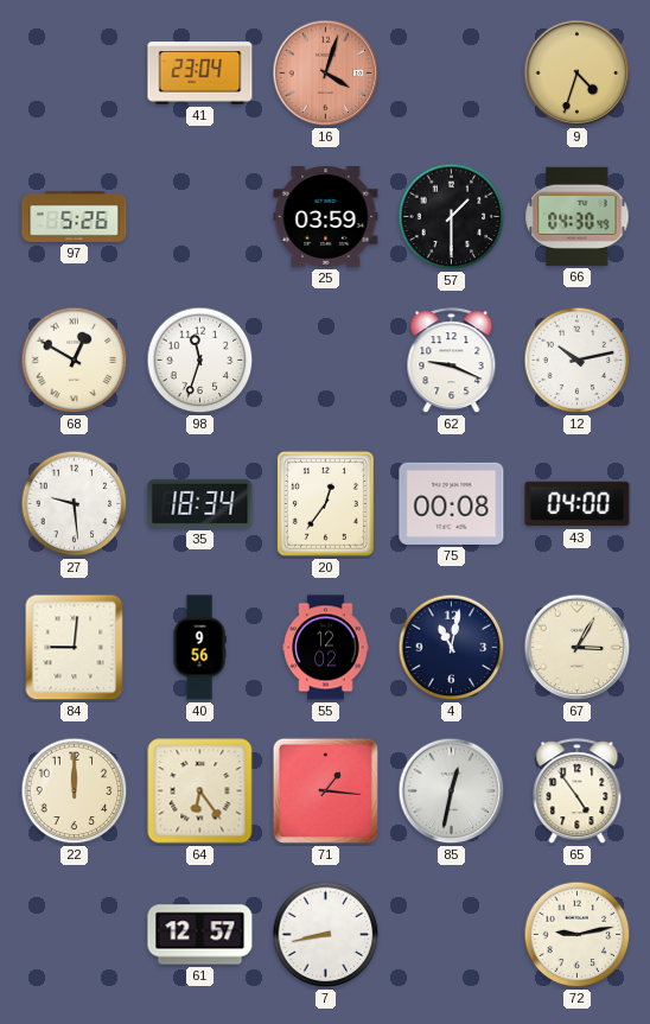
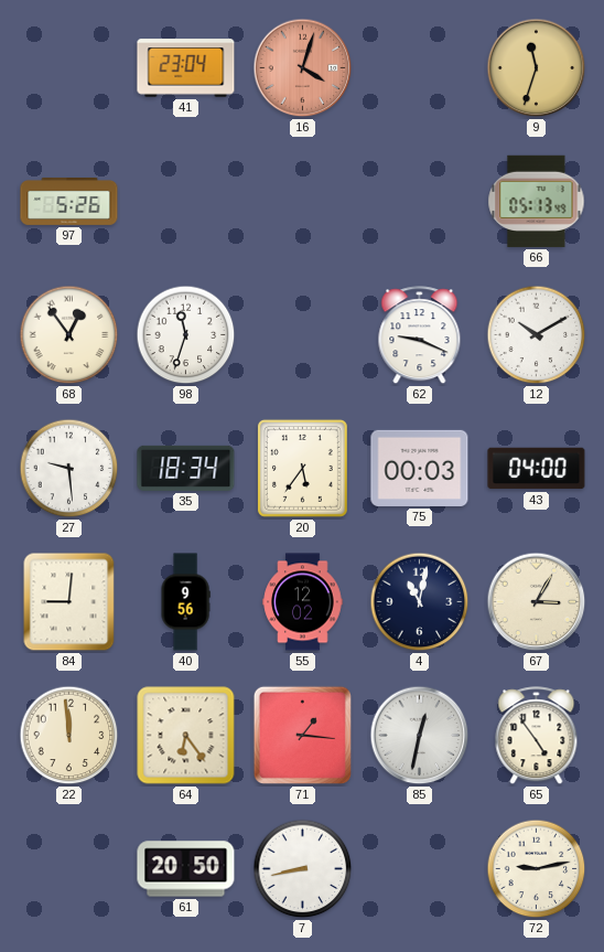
9: 4:33 -> 11:33 (537, 68)
25: 03:59 -> none (326, 216)
57: 1:30 -> none (452, 217)
66: 04:30 -> 05:13 (537, 201)
68: 12:50 -> 12:54 (69, 335)
12: 10:13 -> 10:10 (537, 335)
20: 12:36 -> 5:36 (302, 468)
75: 00:08 -> 00:03 (420, 468)
22: 12:00 -> 11:59 (69, 736)
61: 12:57 -> 20:50 (186, 869)
